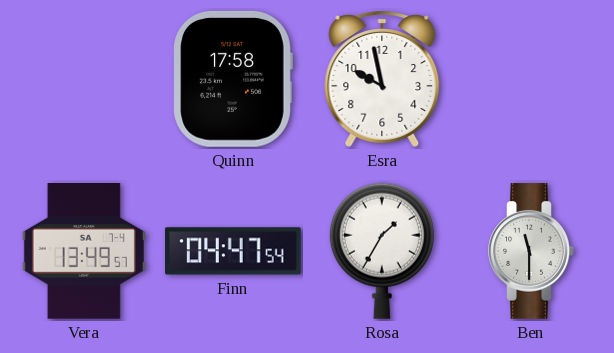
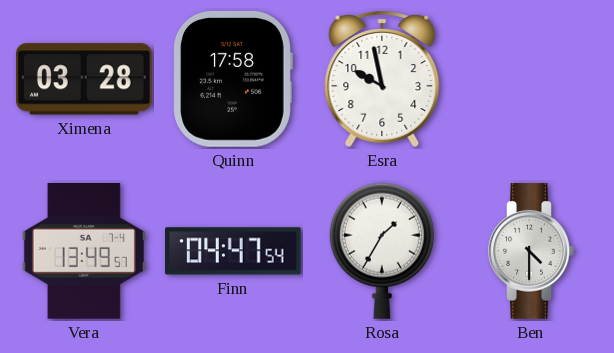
Ximena: none -> 03:28 (84, 79)
Ben: 11:30 -> 4:30 (531, 251)
